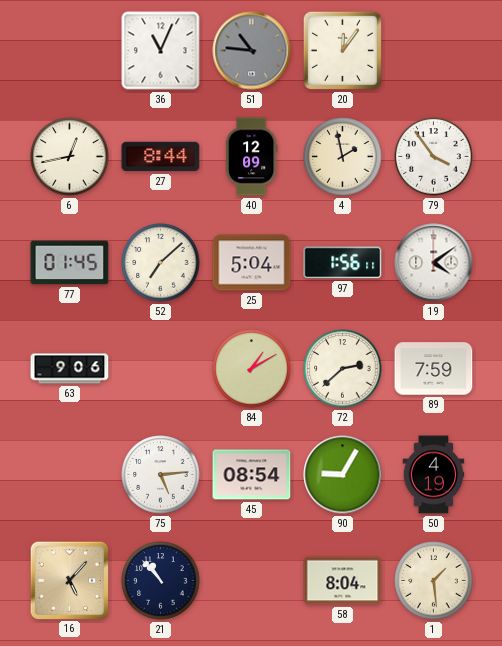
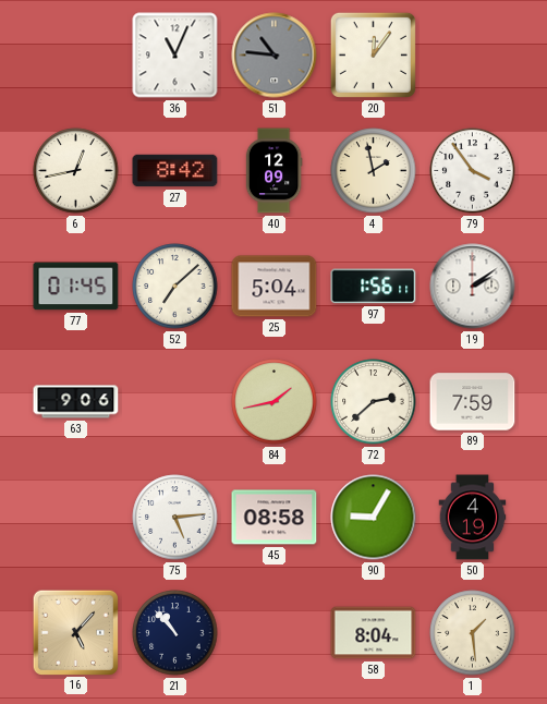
27: 8:44 -> 8:42 (175, 171)
19: 4:09 -> 2:09 (473, 287)
84: 1:10 -> 1:43 (275, 402)
45: 08:54 -> 08:58 (275, 518)
